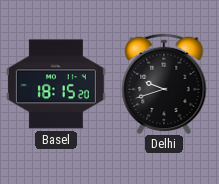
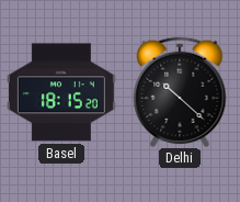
Delhi: 9:42 -> 10:22 (180, 91)
